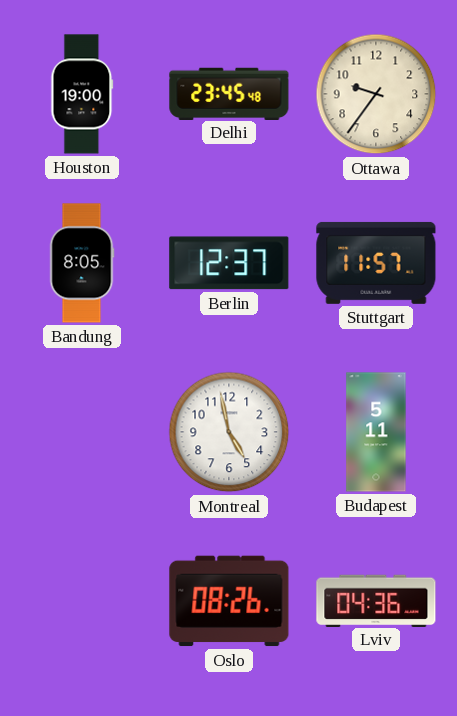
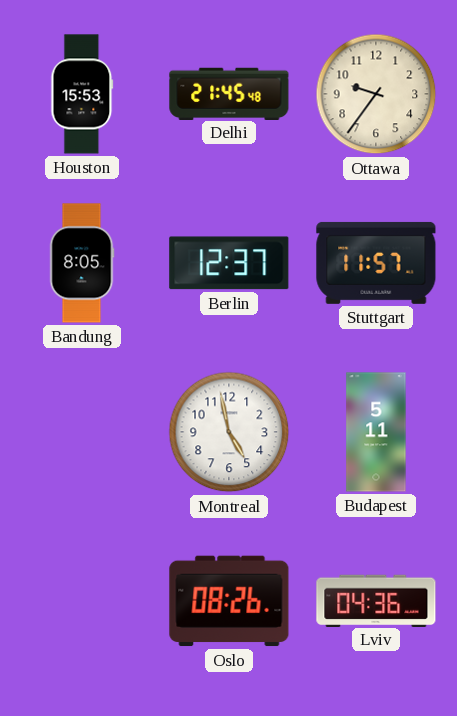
Houston: 19:00 -> 15:53 (82, 94)
Delhi: 23:45 -> 21:45 (229, 93)
